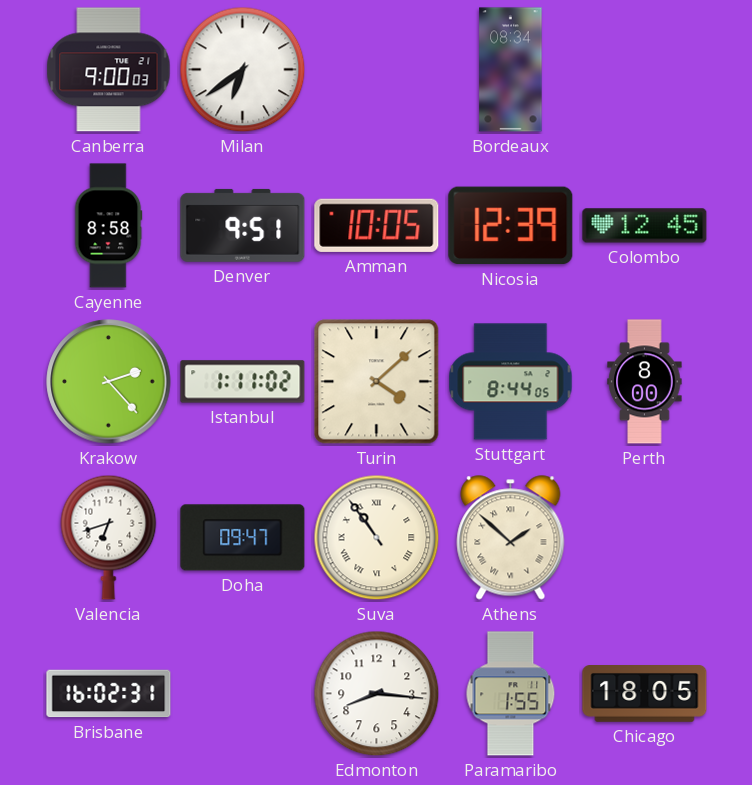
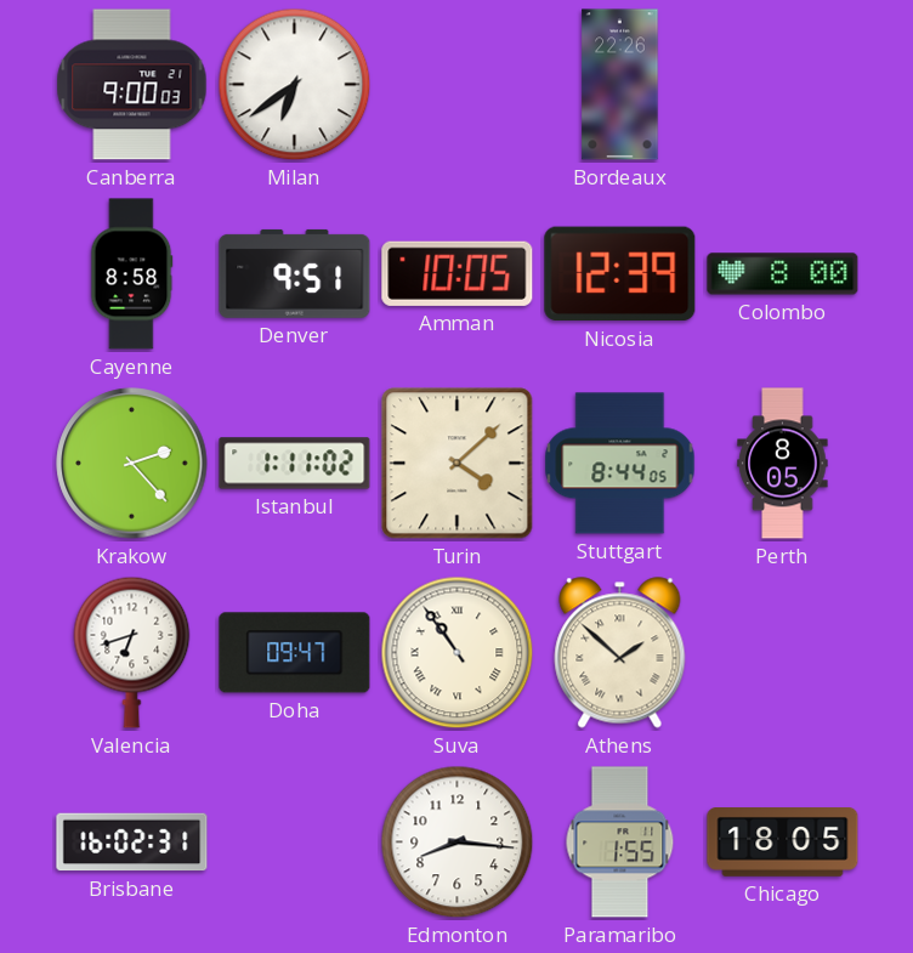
Bordeaux: 08:34 -> 22:26 (620, 85)
Colombo: 12:45 -> 8:00 (783, 274)
Perth: 8:00 -> 8:05 (783, 464)
